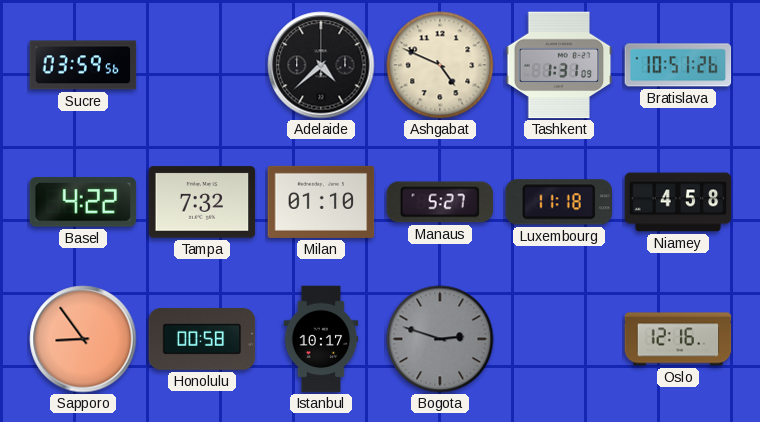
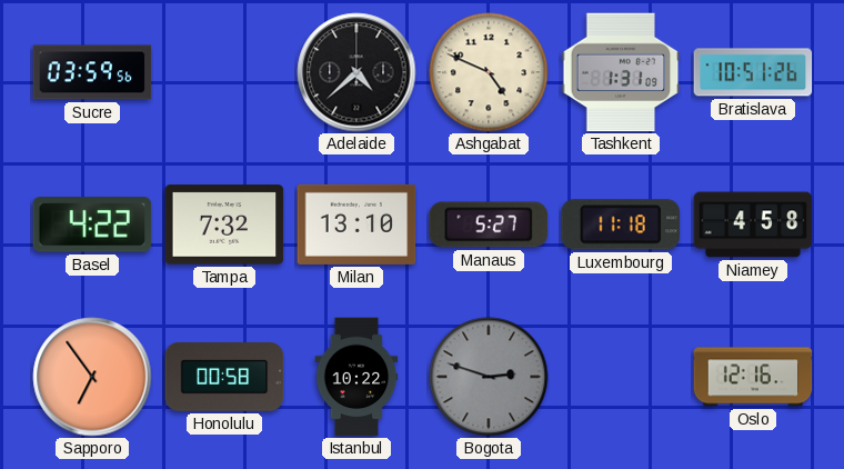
Milan: 01:10 -> 13:10 (356, 224)
Sapporo: 8:54 -> 6:54 (92, 377)
Istanbul: 10:17 -> 10:22 (356, 377)
